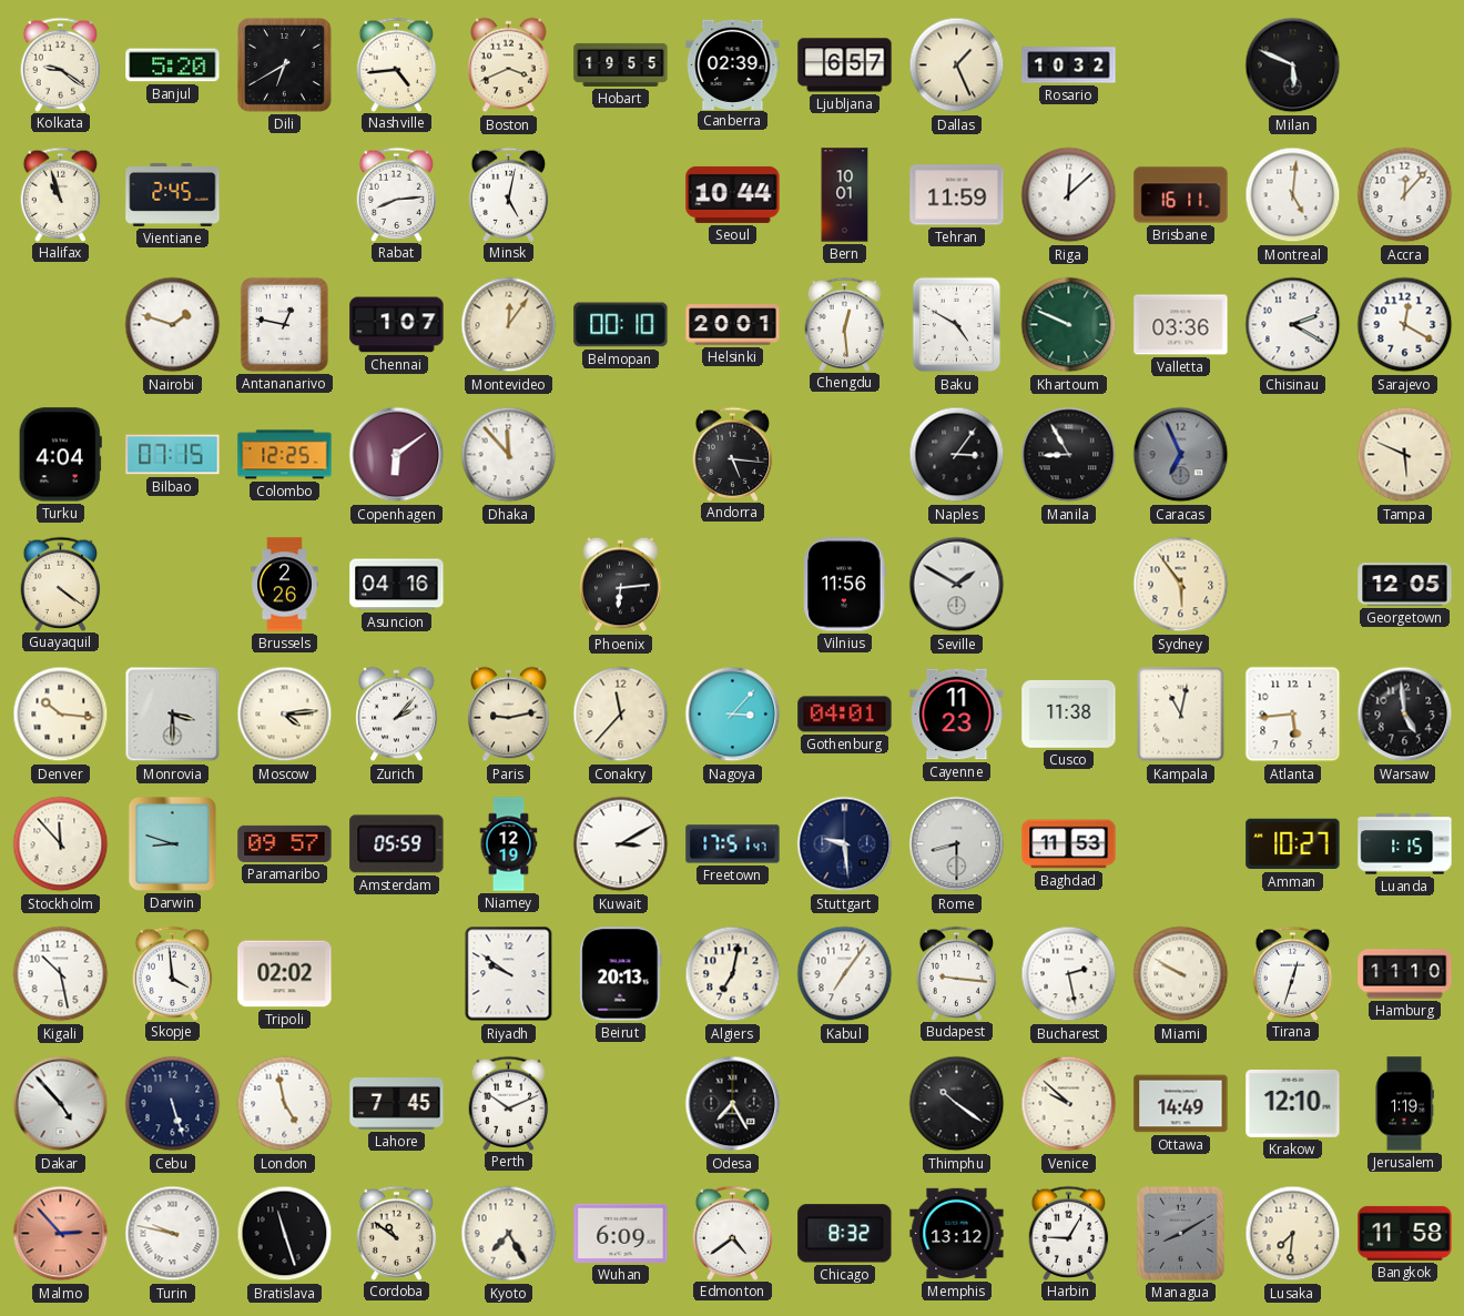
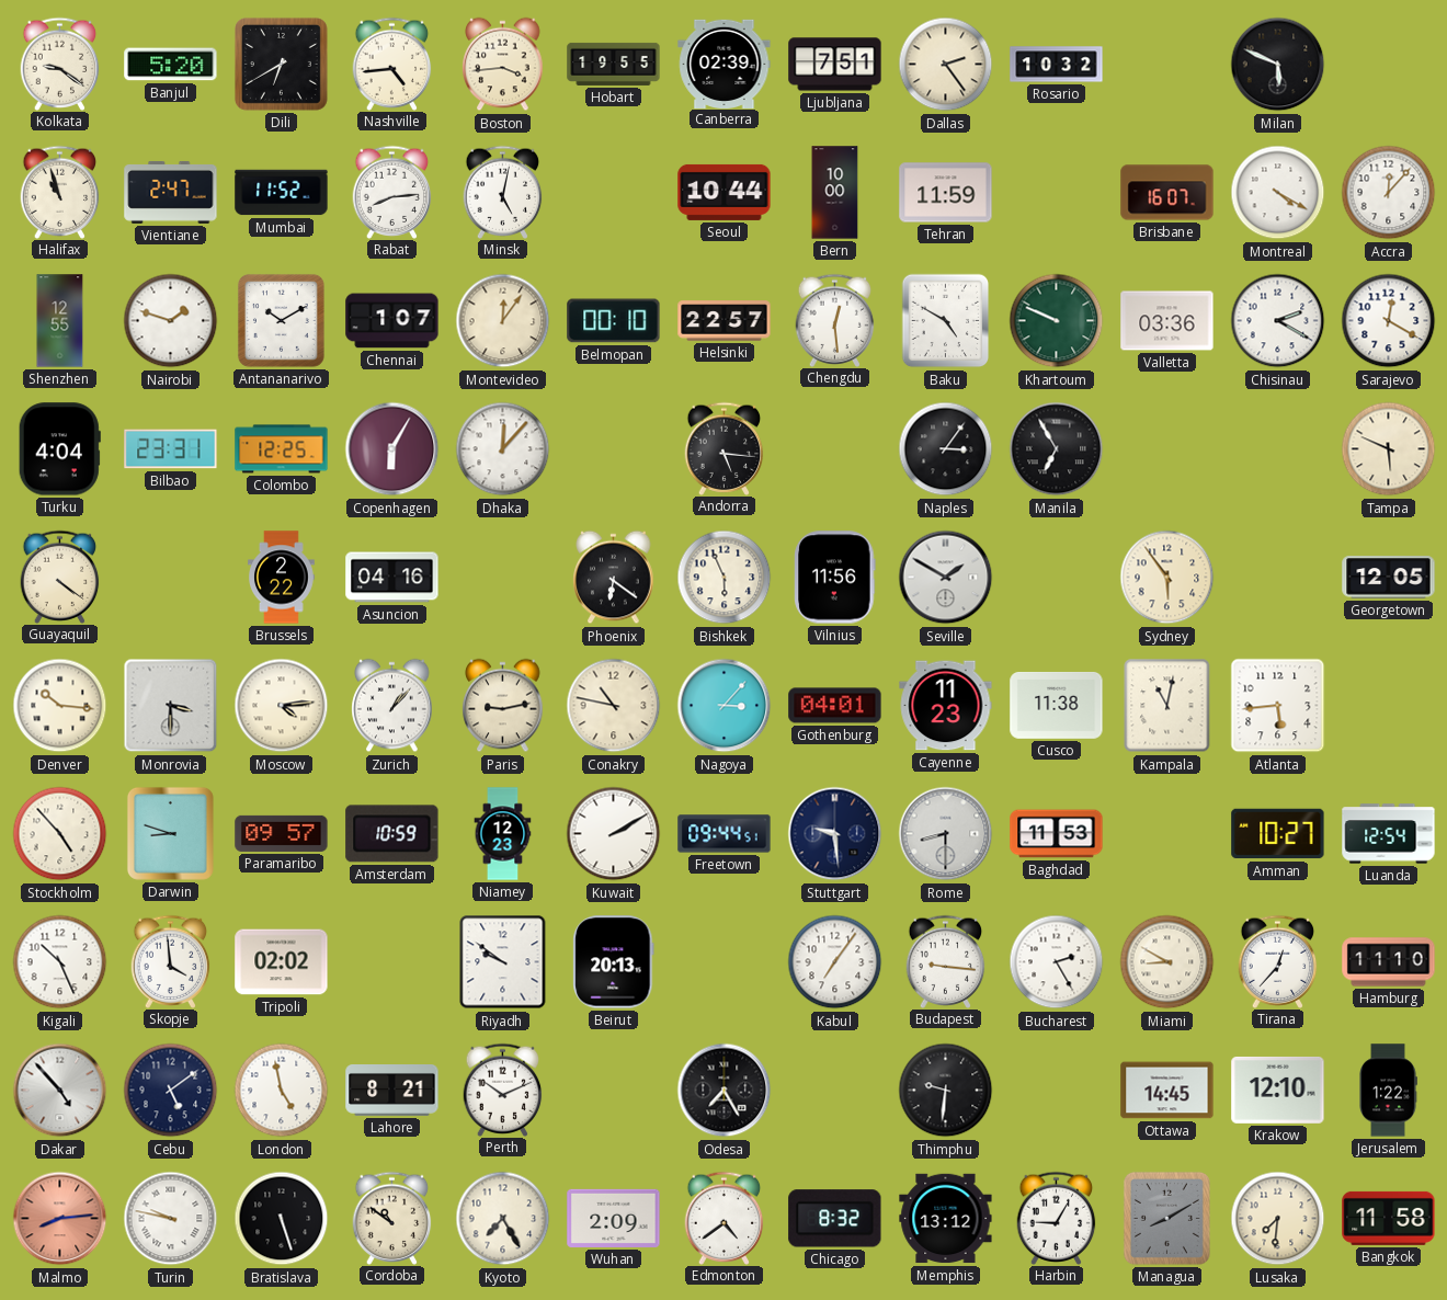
Boston: 3:41 -> 3:44 (503, 65)
Ljubljana: 6:57 -> 7:51 (835, 65)
Dallas: 1:26 -> 2:24 (946, 65)
Vientiane: 2:45 -> 2:47 (171, 192)
Mumbai: none -> 11:52 (282, 193)
Bern: 10:01 -> 10:00 (835, 193)
Riga: 12:08 -> none (1069, 195)
Brisbane: 16:11 -> 16:07 (1167, 193)
Montreal: 5:01 -> 4:20 (1278, 193)
Shenzhen: none -> 12:55 (60, 321)
Antananarivo: 12:47 -> 10:10 (281, 320)
Helsinki: 20:01 -> 22:57 (725, 321)
Bilbao: 07:15 -> 23:31 (171, 449)
Copenhagen: 6:09 -> 6:05 (392, 449)
Dhaka: 11:53 -> 12:07 (503, 449)
Manila: 8:55 -> 6:55 (1057, 449)
Caracas: 6:56 -> none (1181, 455)
Brussels: 2:26 -> 2:22 (282, 578)
Phoenix: 6:14 -> 6:21 (614, 578)
Bishkek: none -> 5:56 (725, 578)
Zurich: 2:07 -> 1:07 (392, 706)
Conakry: 11:37 -> 10:47 (614, 706)
Warsaw: 4:59 -> none (1405, 715)
Stockholm: 11:53 -> 4:53 (60, 834)
Amsterdam: 05:59 -> 10:59 (392, 834)
Niamey: 12:19 -> 12:23 (503, 834)
Kuwait: 3:10 -> 2:10 (614, 834)
Freetown: 17:51 -> 09:44 (725, 834)
Luanda: 1:15 -> 12:54 (1389, 834)
Kigali: 10:28 -> 10:26 (60, 962)
Algiers: 7:02 -> none (733, 974)
Bucharest: 2:28 -> 2:25 (1057, 962)
Miami: 9:50 -> 8:50 (1167, 962)
Tirana: 12:33 -> 12:37 (1278, 961)
Cebu: 5:27 -> 5:09 (171, 1091)
Lahore: 7:45 -> 8:21 (392, 1091)
Thimphu: 10:21 -> 9:31 (946, 1091)
Venice: 9:52 -> none (1069, 1104)
Ottawa: 14:49 -> 14:45 (1167, 1091)
Jerusalem: 1:19 -> 1:22 (1389, 1091)
Malmo: 2:53 -> 8:14 (60, 1219)
Bratislava: 11:27 -> 5:27 (282, 1219)
Wuhan: 6:09 -> 2:09 (614, 1218)
